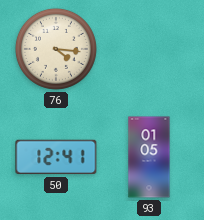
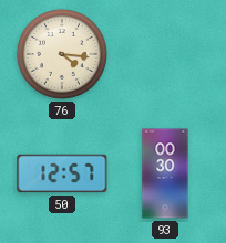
50: 12:41 -> 12:57 (62, 173)
93: 01:05 -> 00:30 (165, 173)
